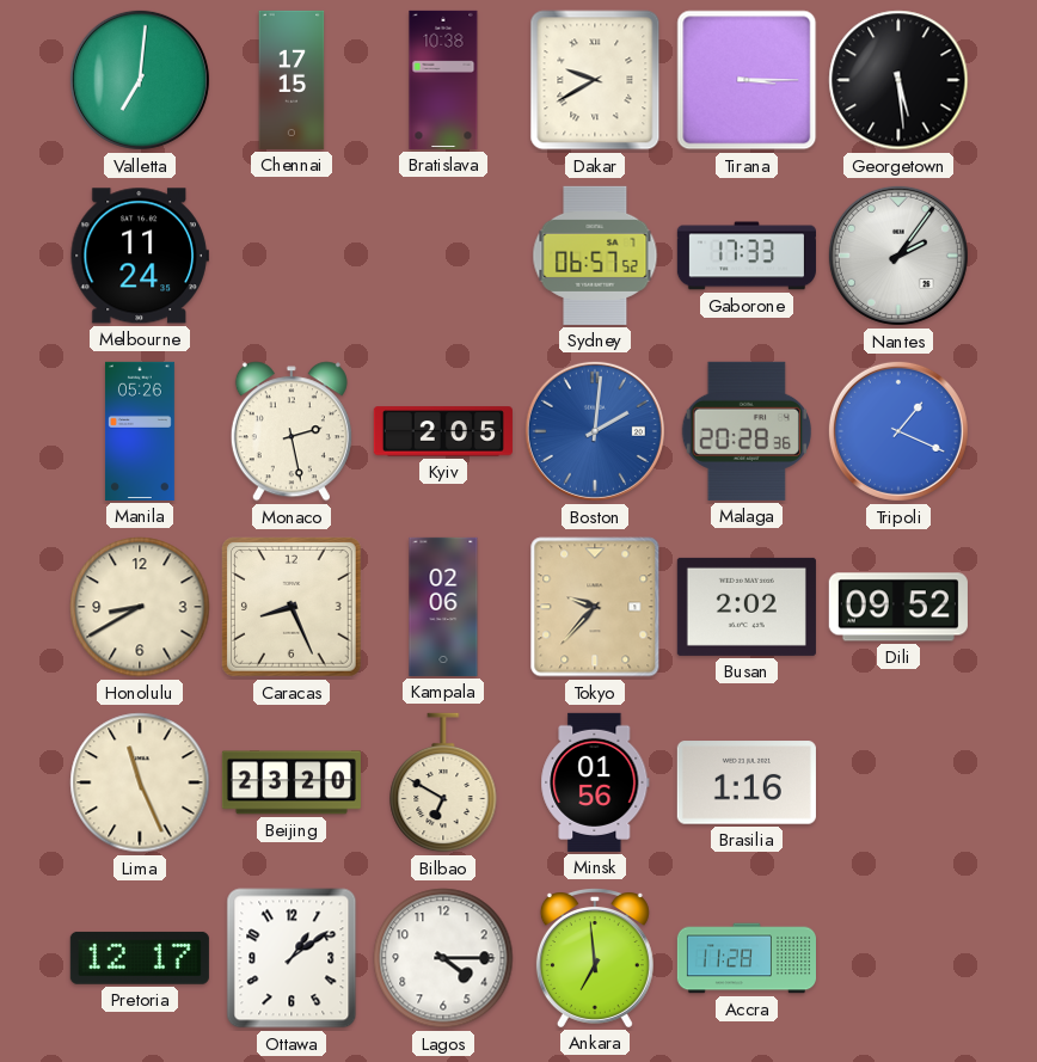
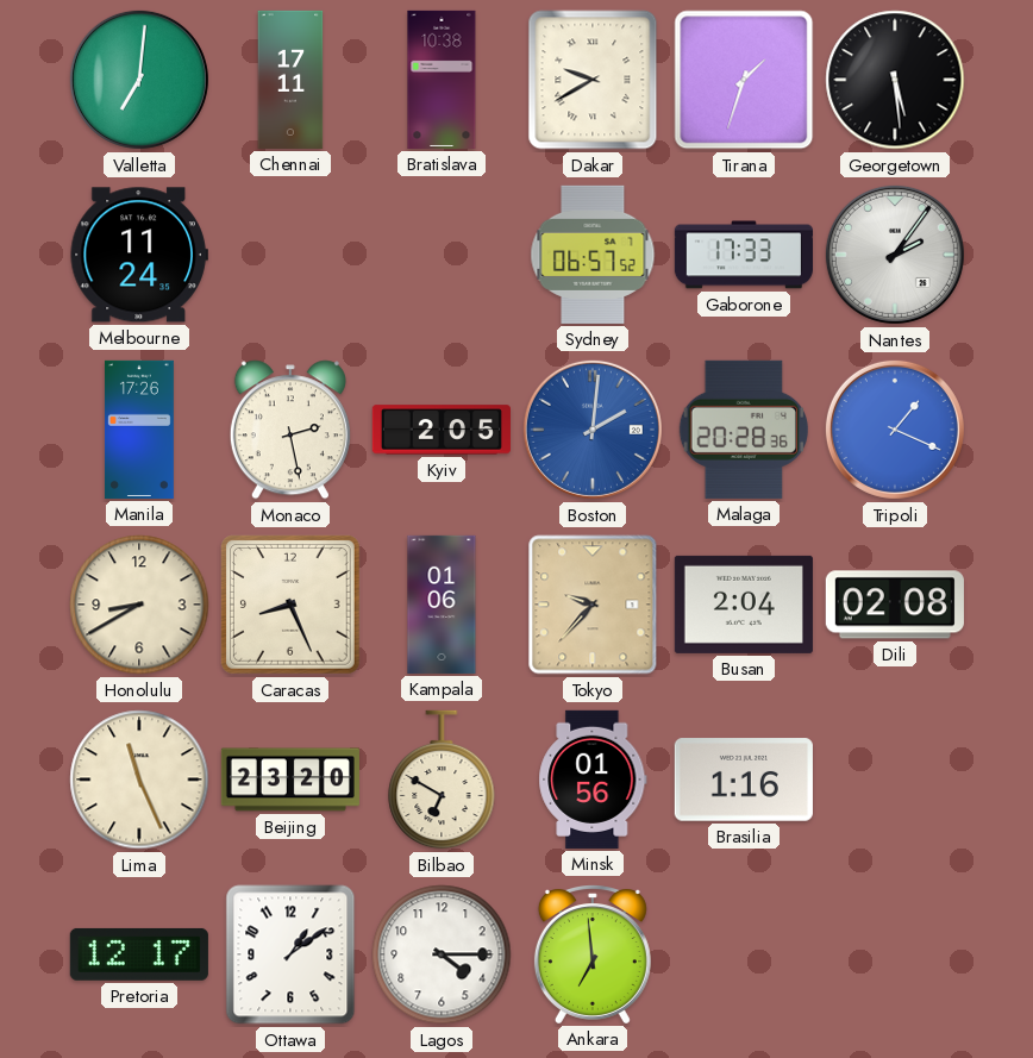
Chennai: 17:15 -> 17:11 (290, 80)
Tirana: 3:15 -> 1:33 (744, 80)
Manila: 05:26 -> 17:26 (139, 430)
Kampala: 02:06 -> 01:06 (442, 605)
Busan: 2:02 -> 2:04 (744, 605)
Dili: 09:52 -> 02:08 (895, 605)
Accra: 11:28 -> none (745, 958)
